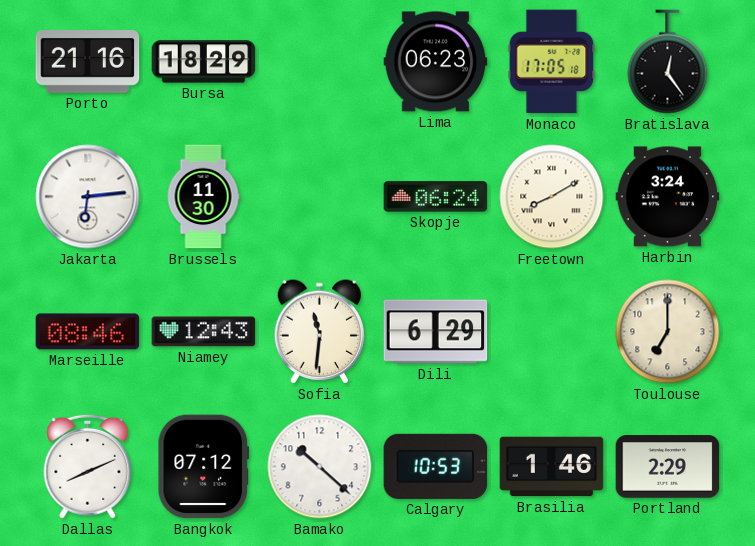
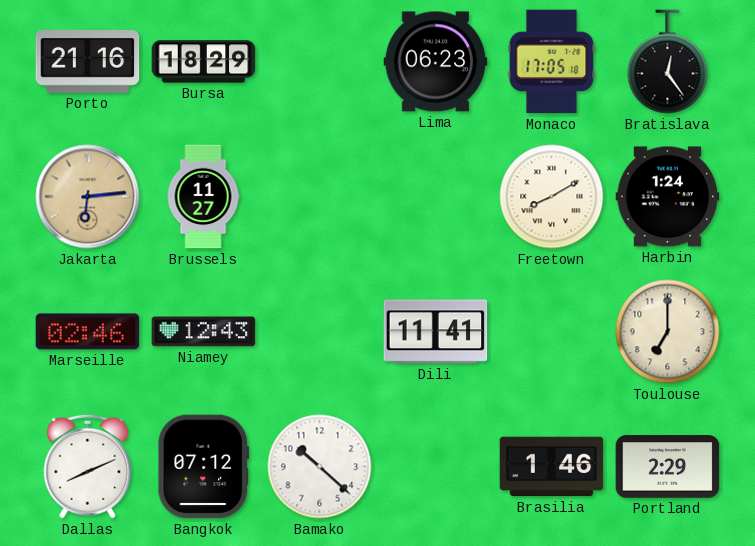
Jakarta dial: white -> champagne (88, 197)
Brussels: 11:30 -> 11:27 (203, 197)
Skopje: 06:24 -> none (436, 197)
Harbin: 3:24 -> 1:24 (668, 197)
Marseille: 08:46 -> 02:46 (88, 332)
Sofia: 11:31 -> none (320, 332)
Dili: 6:29 -> 11:41 (436, 332)
Calgary: 10:53 -> none (436, 466)
